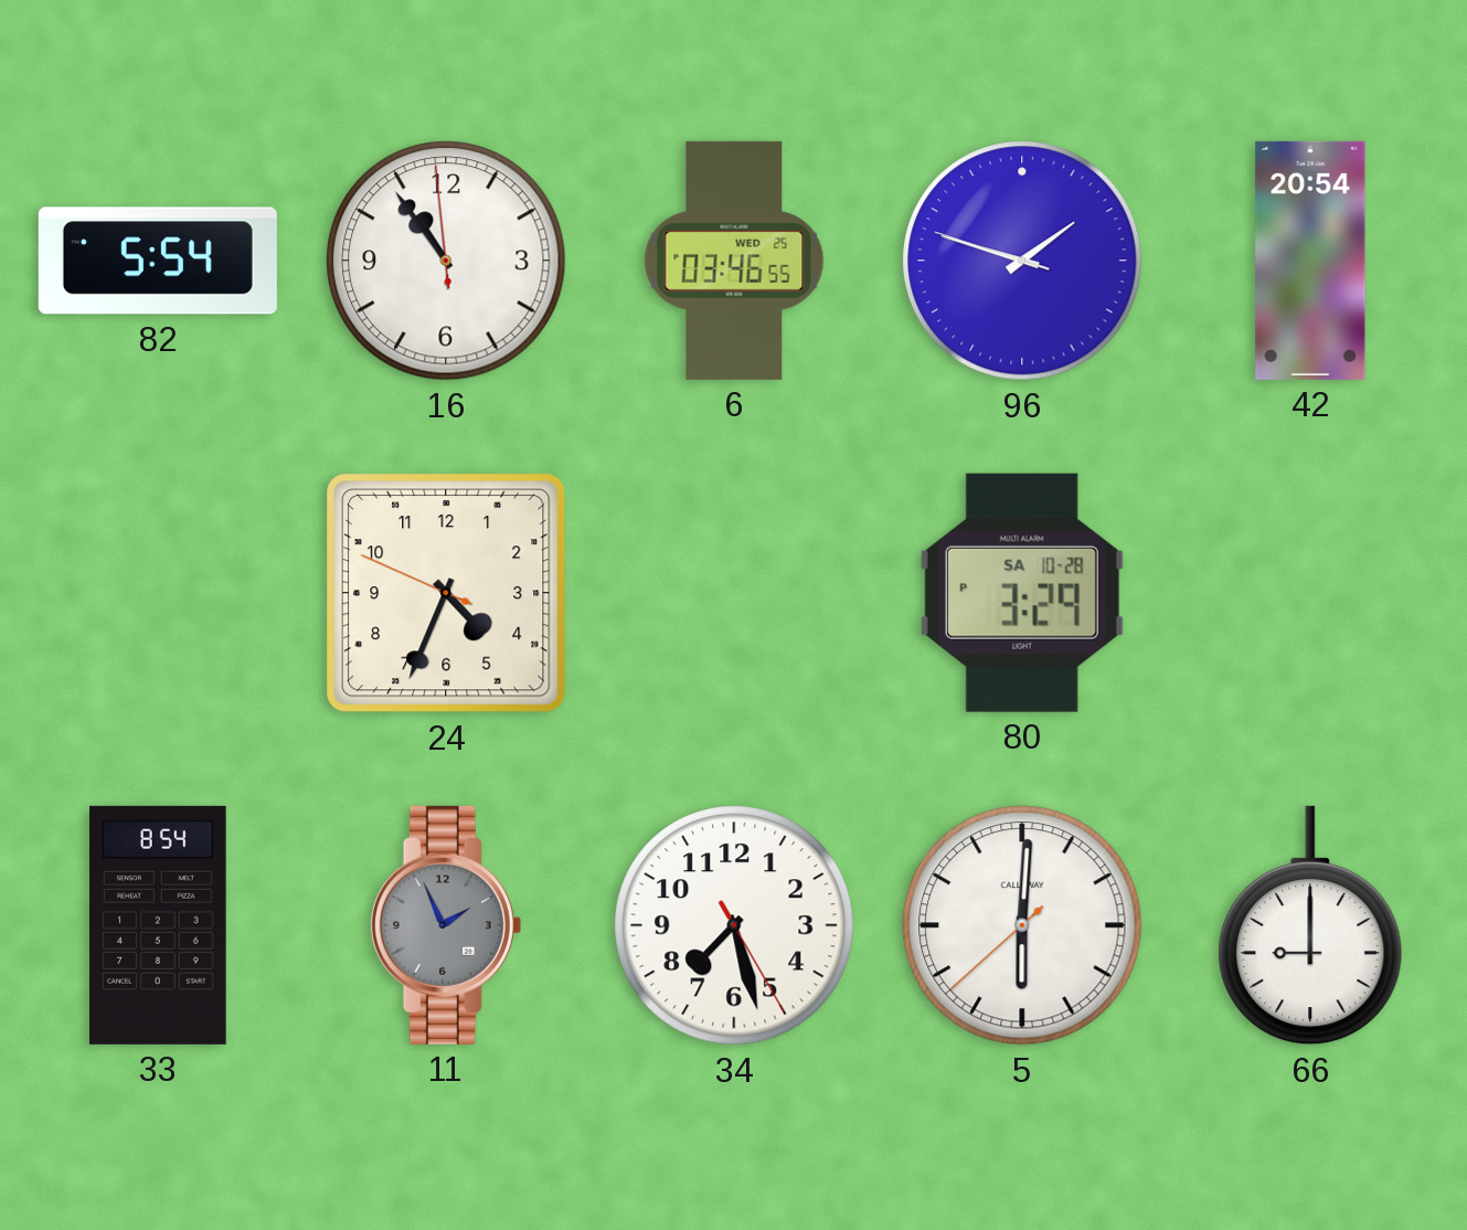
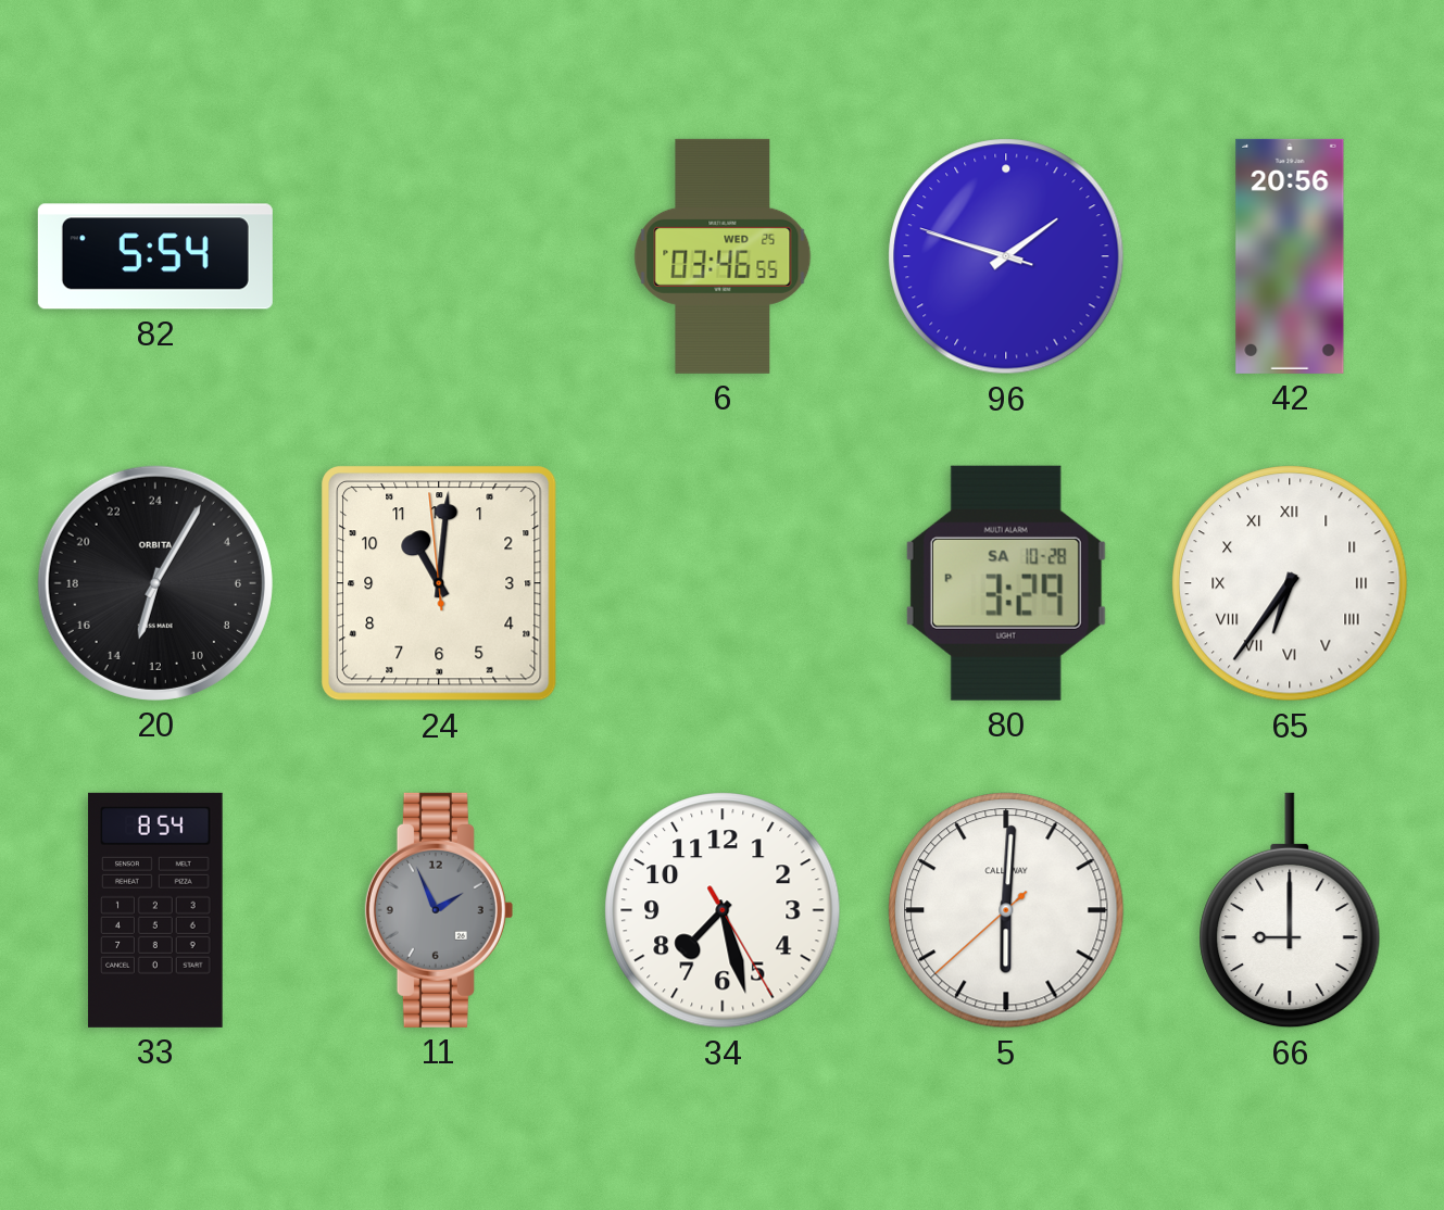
16: 10:53 -> none (446, 261)
42: 20:54 -> 20:56 (1290, 256)
20: none -> 13:05 (155, 583)
24: 4:33 -> 11:00 (439, 583)
65: none -> 6:36 (1290, 583)
